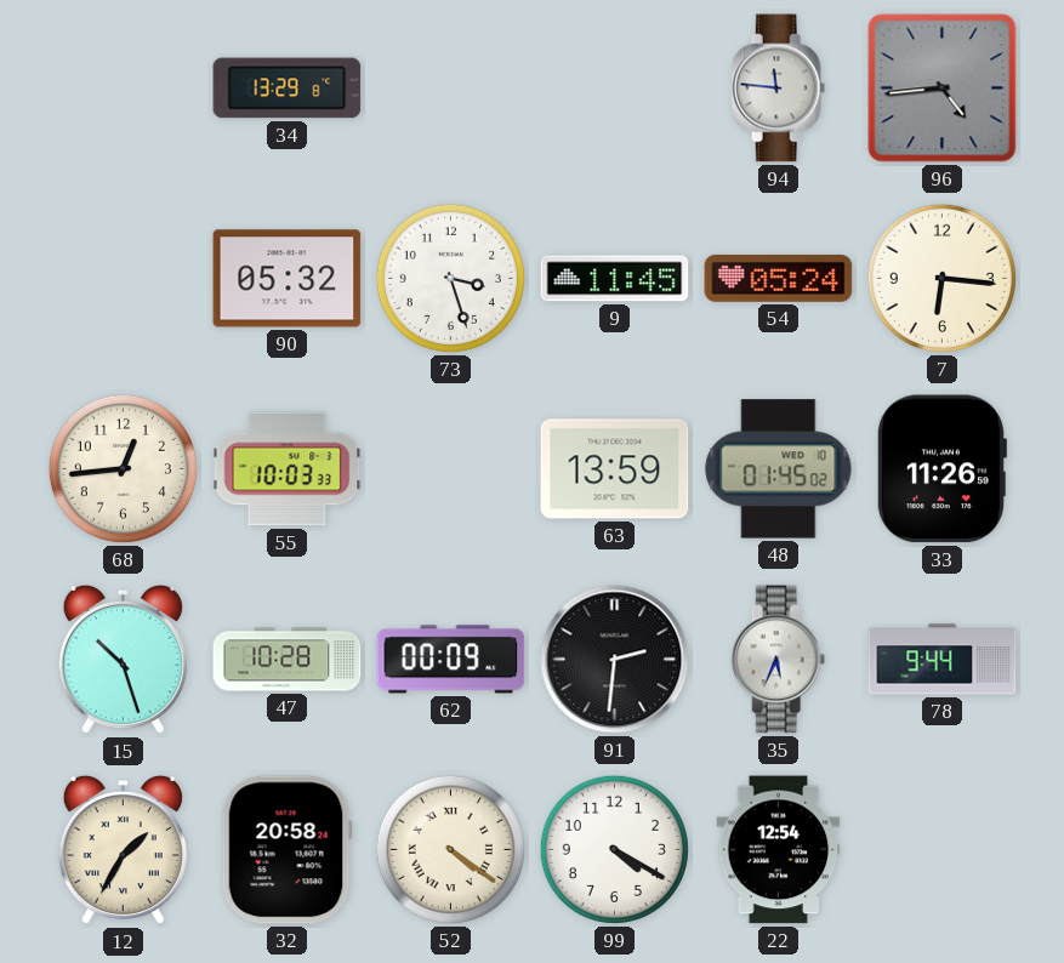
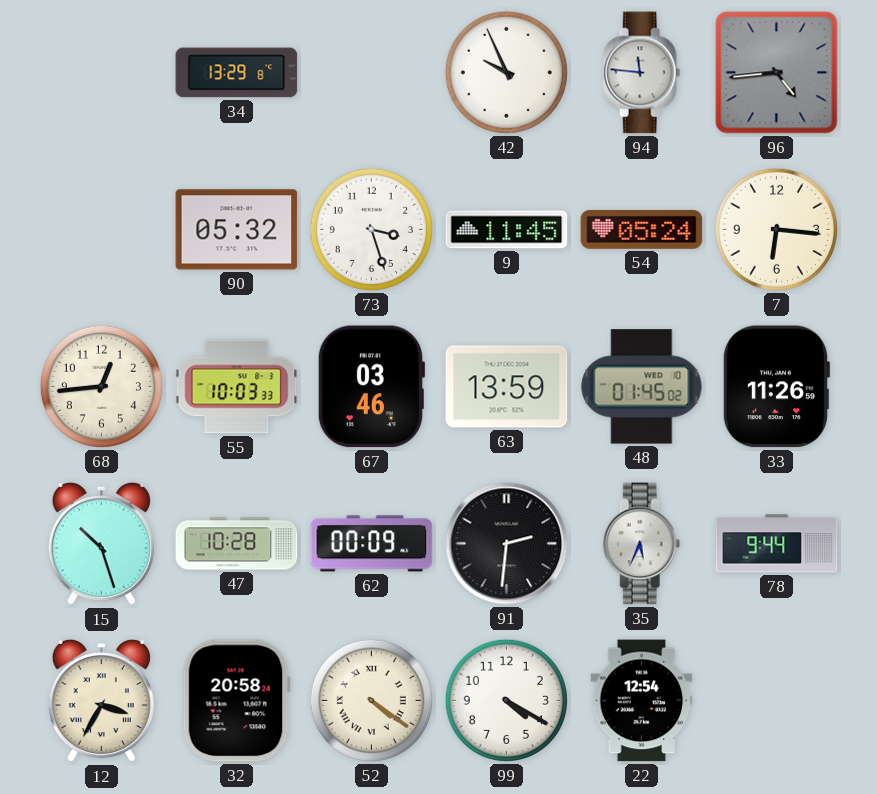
42: none -> 9:56 (506, 72)
67: none -> 03:46 (370, 387)
12: 1:35 -> 3:35 (101, 701)
